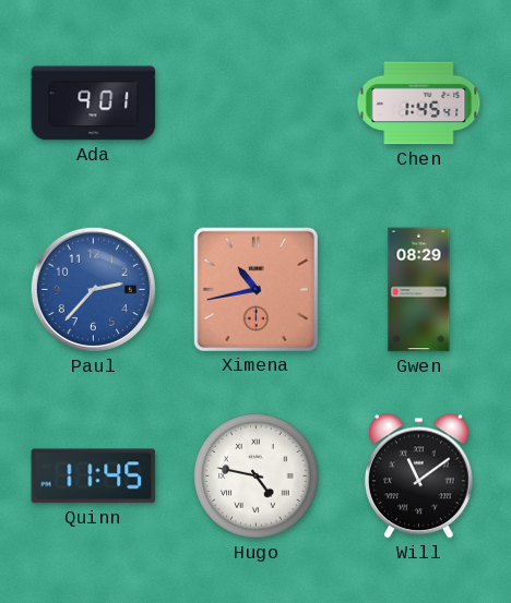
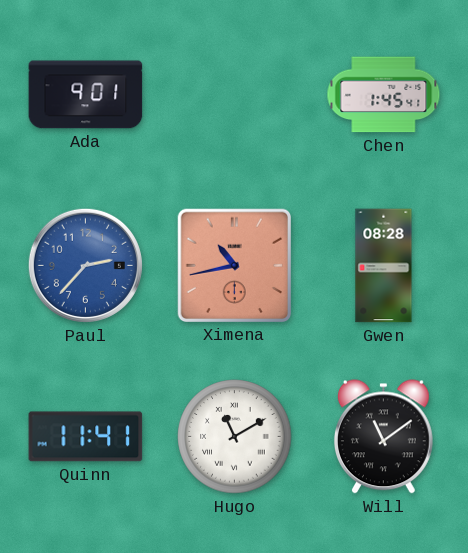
Gwen: 08:29 -> 08:28 (384, 266)
Quinn: 11:45 -> 11:41 (86, 437)
Hugo: 4:47 -> 11:10 (235, 437)
